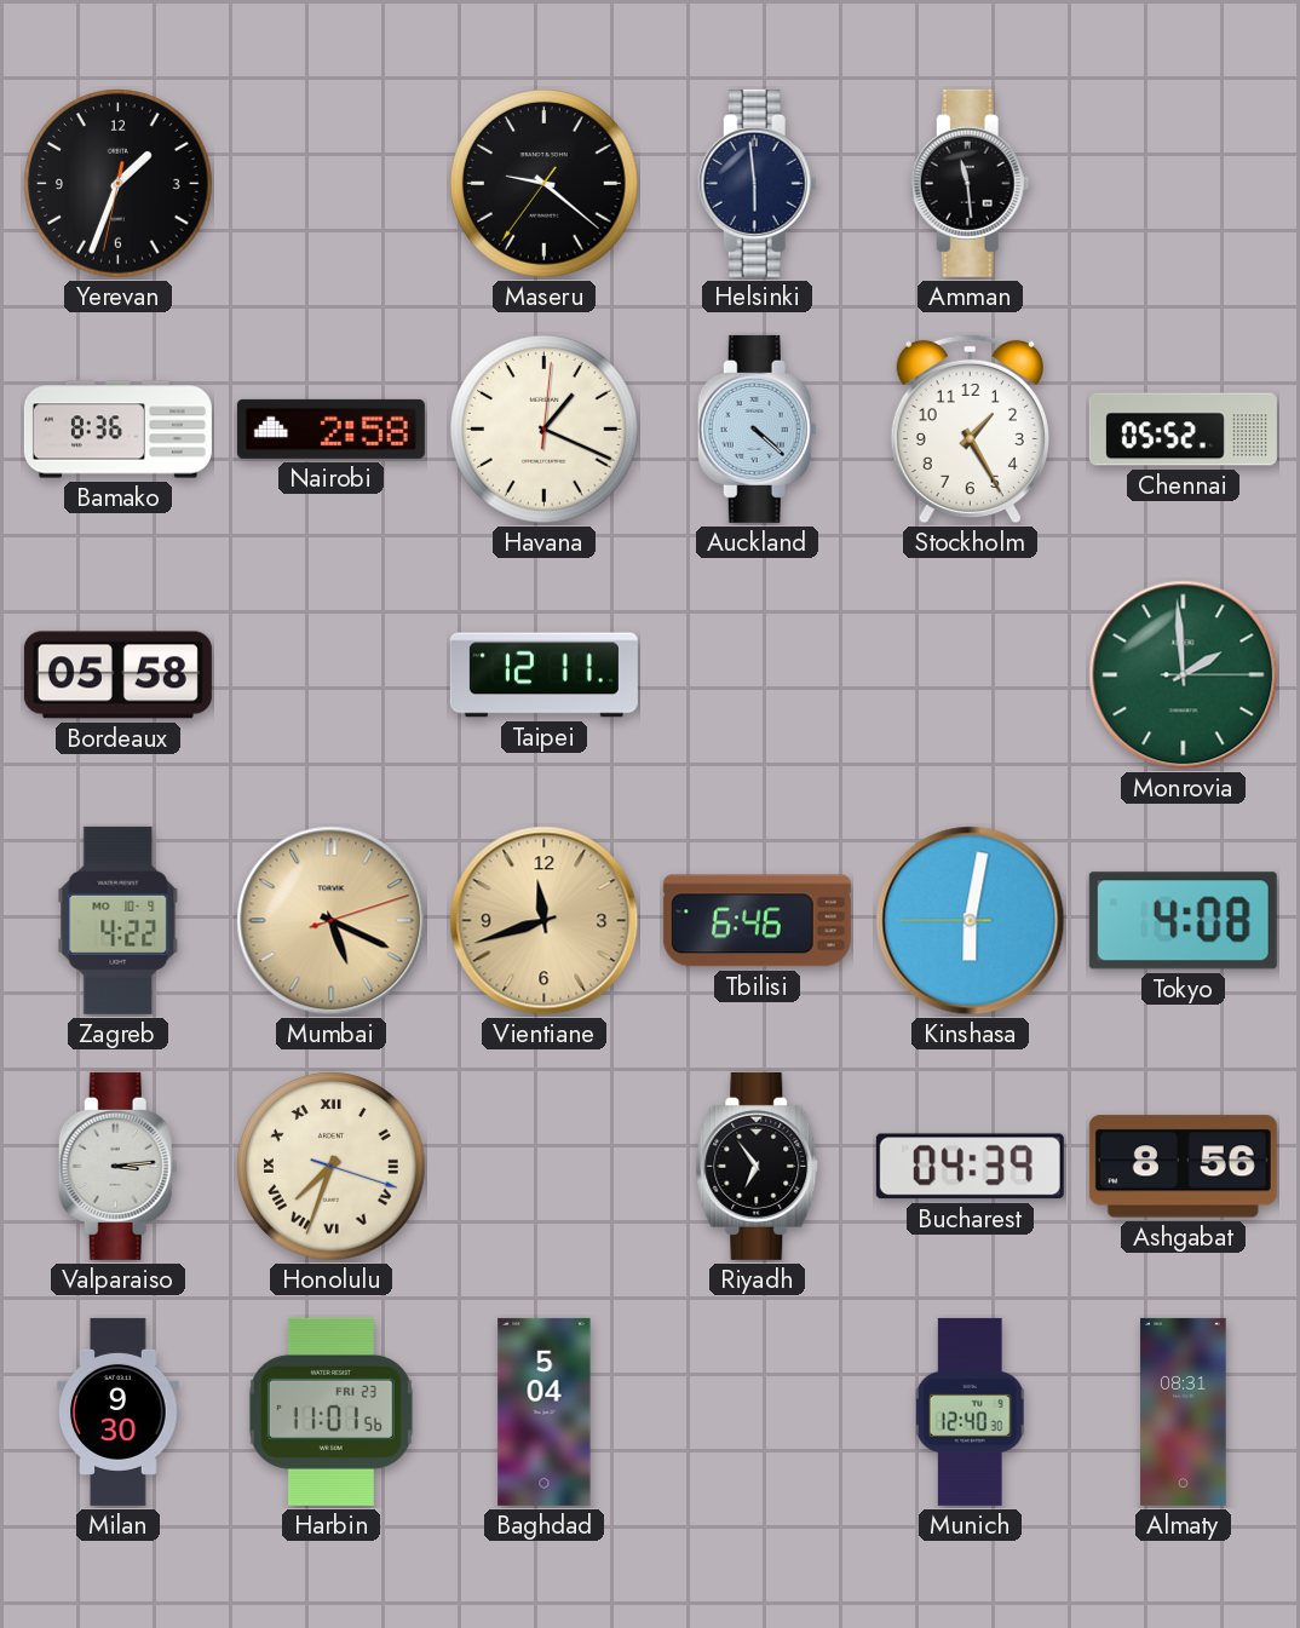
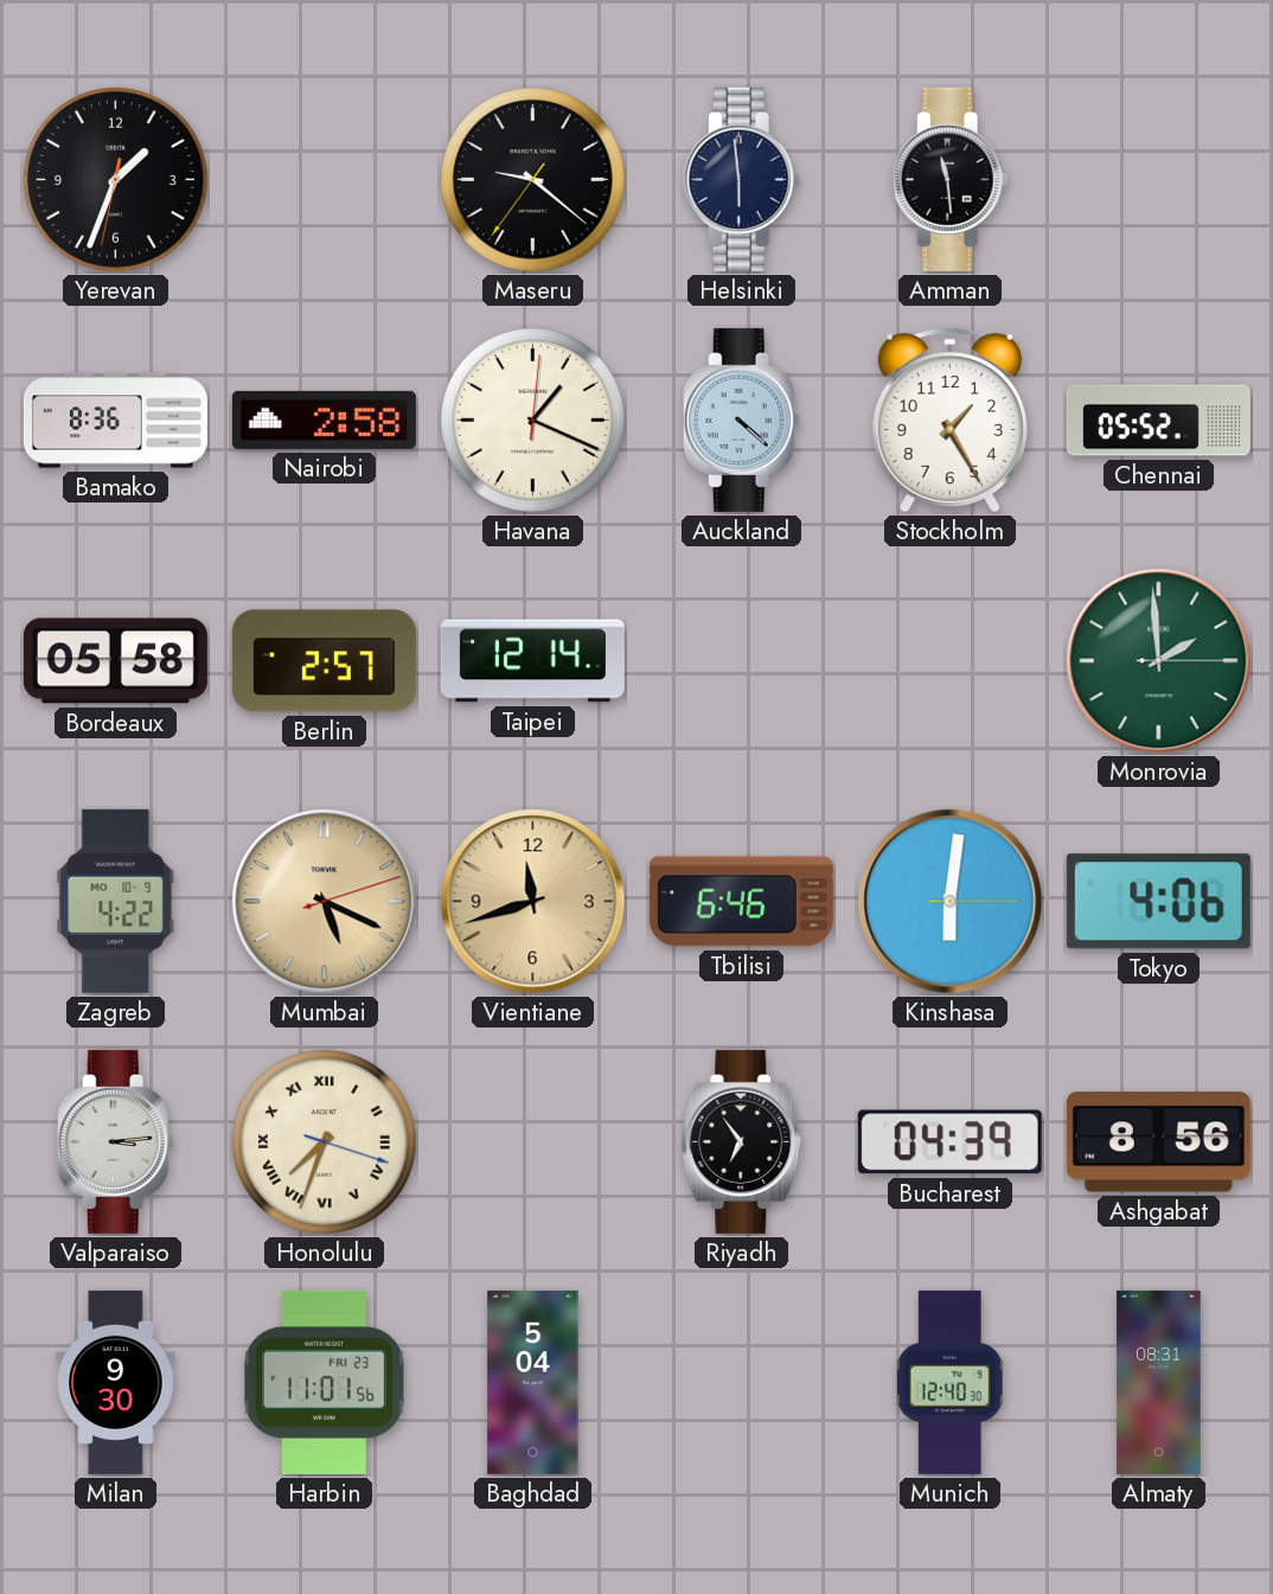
Berlin: none -> 2:57 (324, 661)
Taipei: 12:11 -> 12:14 (532, 661)
Kinshasa: 6:01:45 -> 6:01:15 (951, 902)
Tokyo: 4:08 -> 4:06 (1158, 902)
